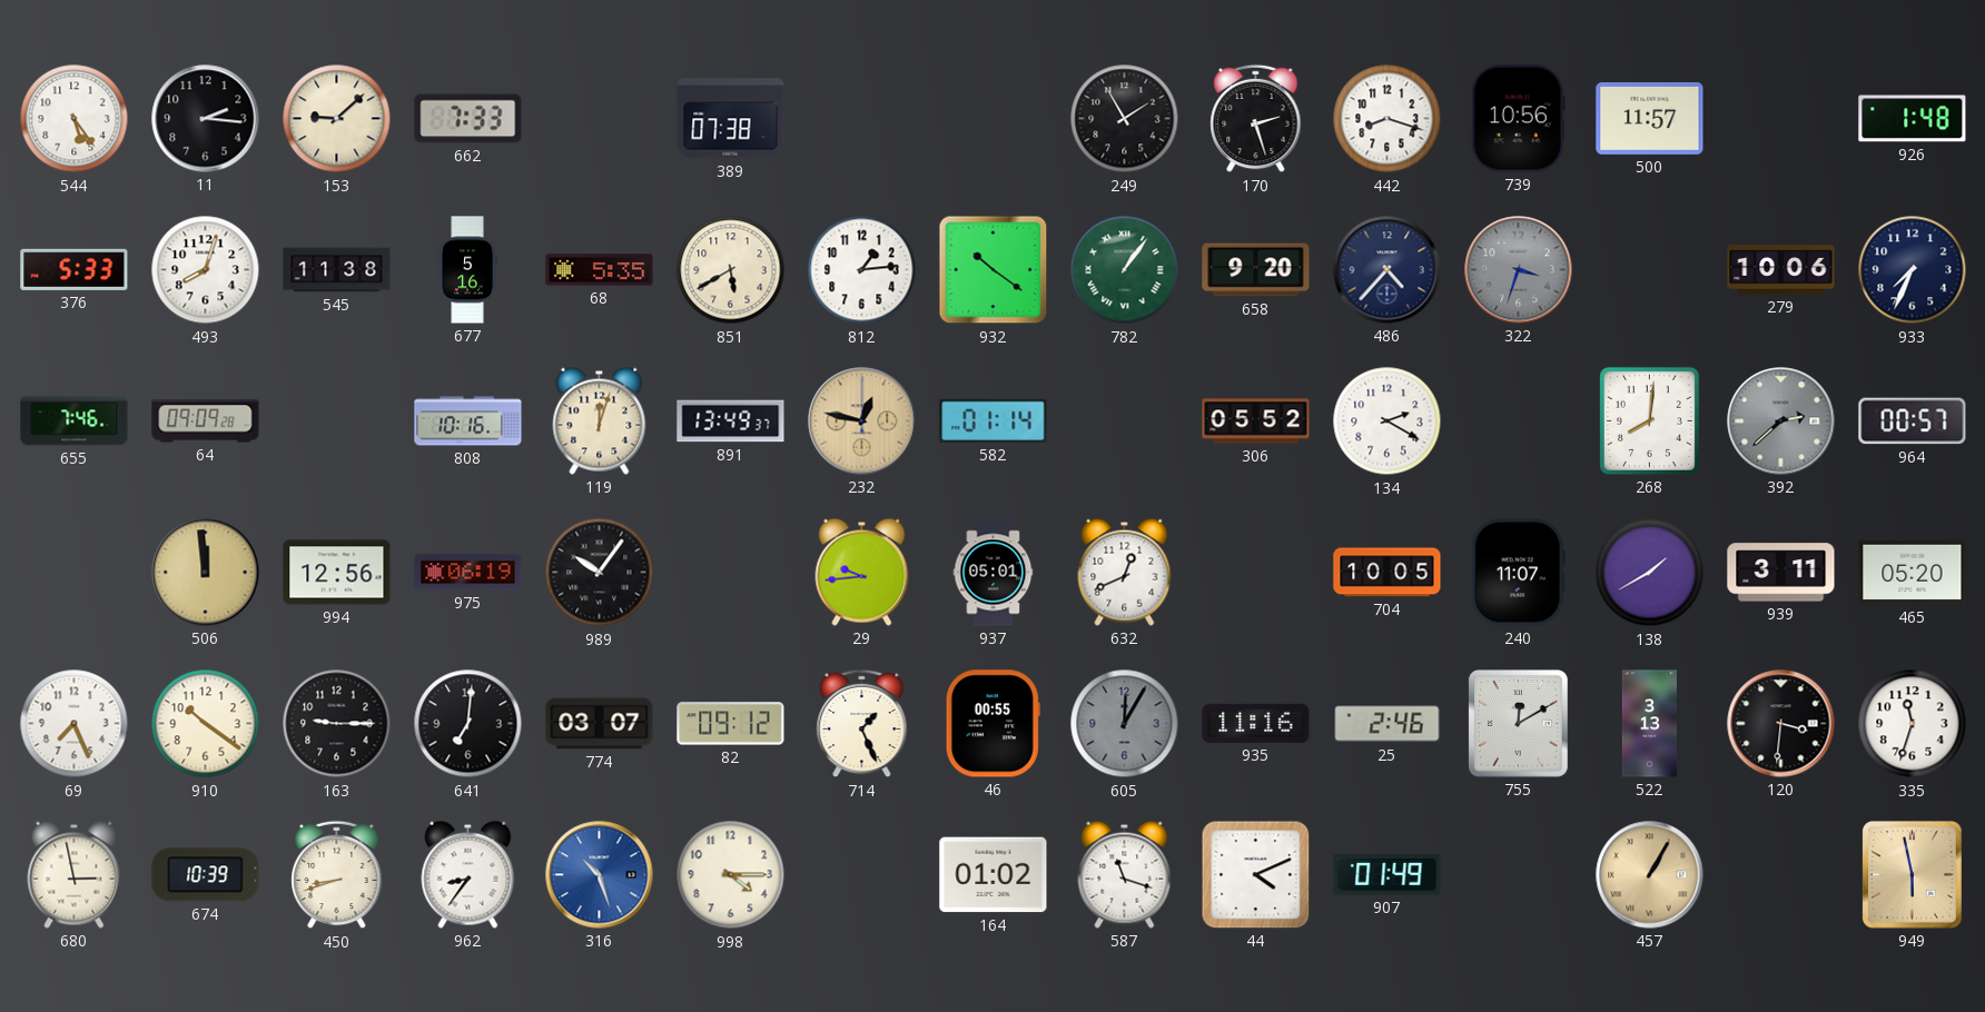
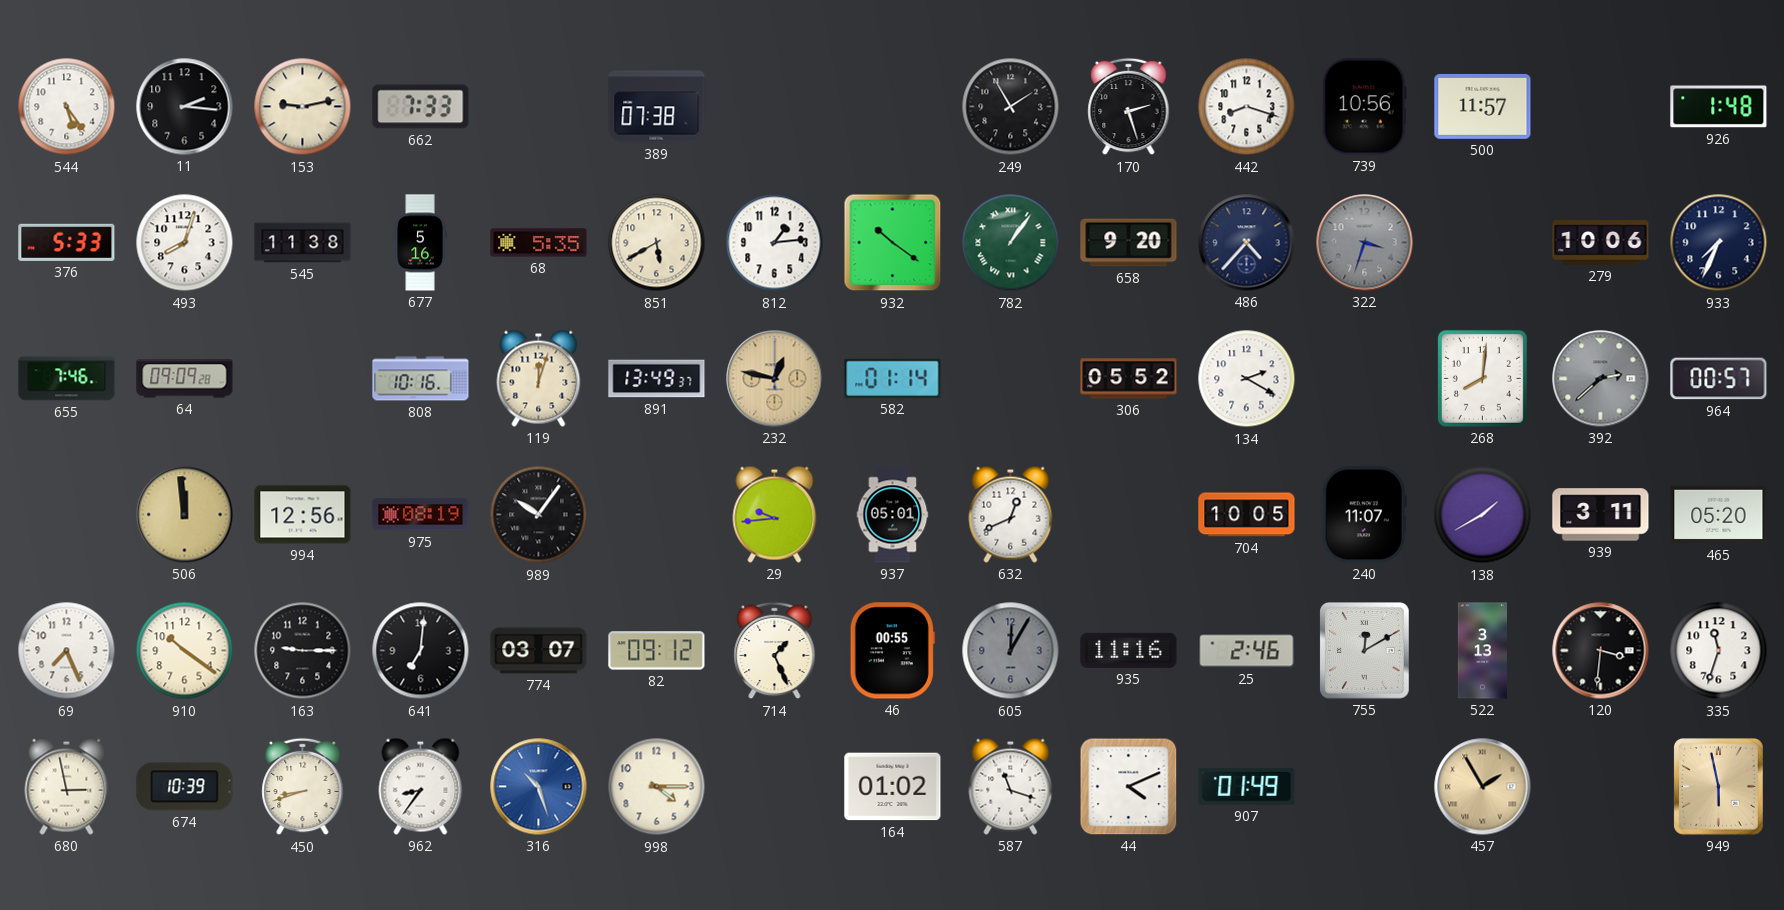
153: 9:08 -> 9:13 (303, 107)
975: 06:19 -> 08:19 (421, 515)
457: 1:05 -> 1:55 (1483, 787)
